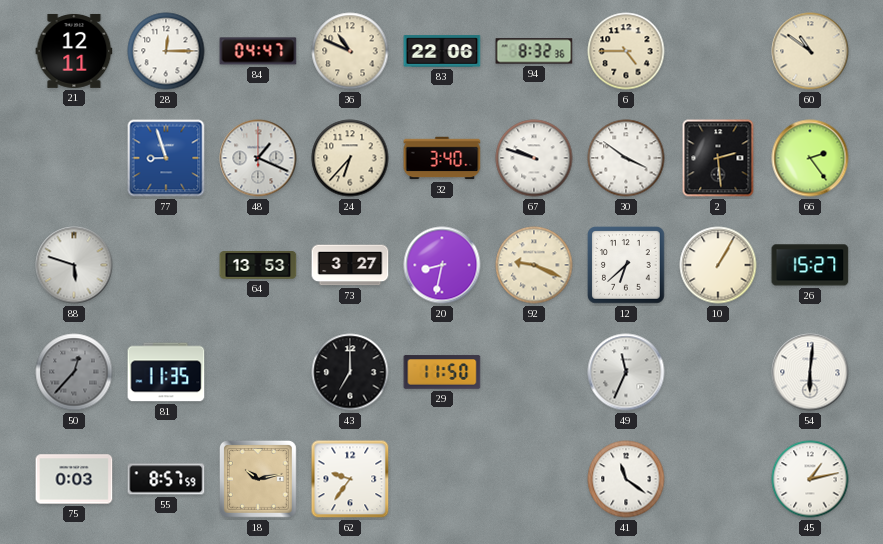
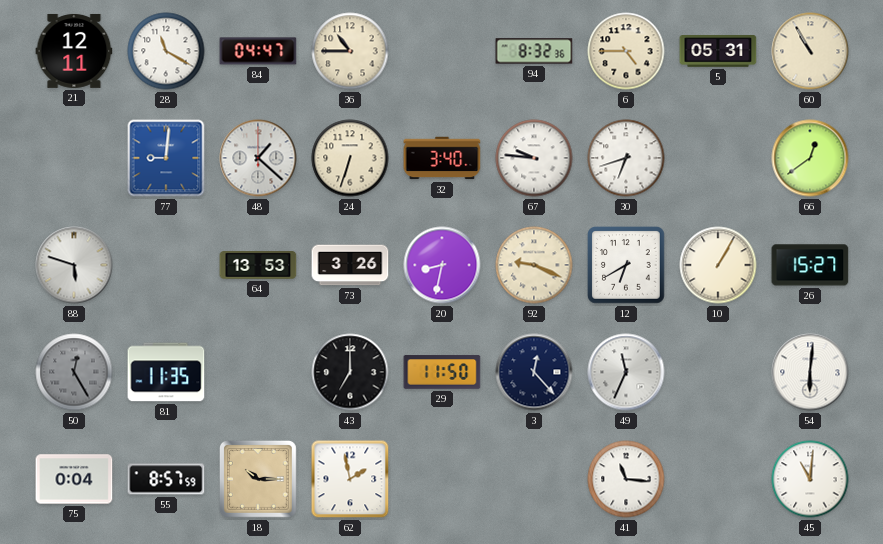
28: 12:15 -> 11:20 (166, 51)
36: 10:49 -> 10:45 (350, 51)
83: 22:06 -> none (442, 51)
5: none -> 05:31 (718, 52)
60: 10:51 -> 10:55 (810, 51)
77: 8:57 -> 9:01 (166, 158)
48: 1:19 -> 1:22 (258, 158)
24: 6:37 -> 6:33 (350, 158)
67: 9:48 -> 9:46 (534, 158)
30: 3:51 -> 6:42 (626, 158)
2: 2:29 -> none (718, 158)
66: 2:24 -> 12:39 (810, 158)
73: 3:27 -> 3:26 (350, 265)
12: 6:38 -> 6:40 (626, 265)
50: 12:37 -> 12:25 (74, 372)
3: none -> 12:23 (534, 372)
75: 0:03 -> 0:04 (74, 479)
18: 10:13 -> 10:15 (258, 479)
62: 9:36 -> 1:58 (350, 479)
41: 11:21 -> 11:16 (626, 479)
45: 1:13 -> 11:01 (810, 479)
